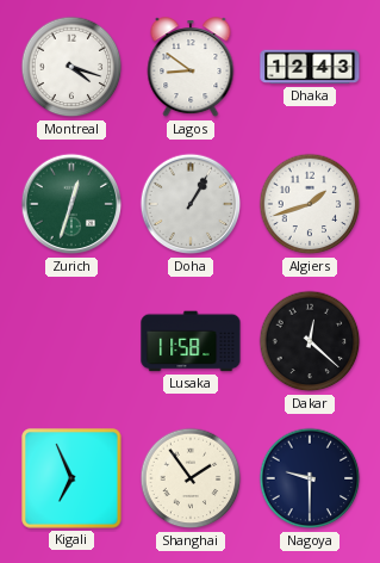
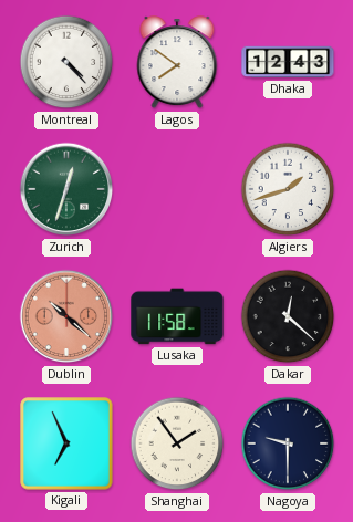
Montreal: 4:18 -> 4:23 (66, 62)
Lagos: 8:51 -> 7:51 (177, 63)
Doha: 1:05 -> none (191, 204)
Dublin: none -> 10:22 (66, 316)
